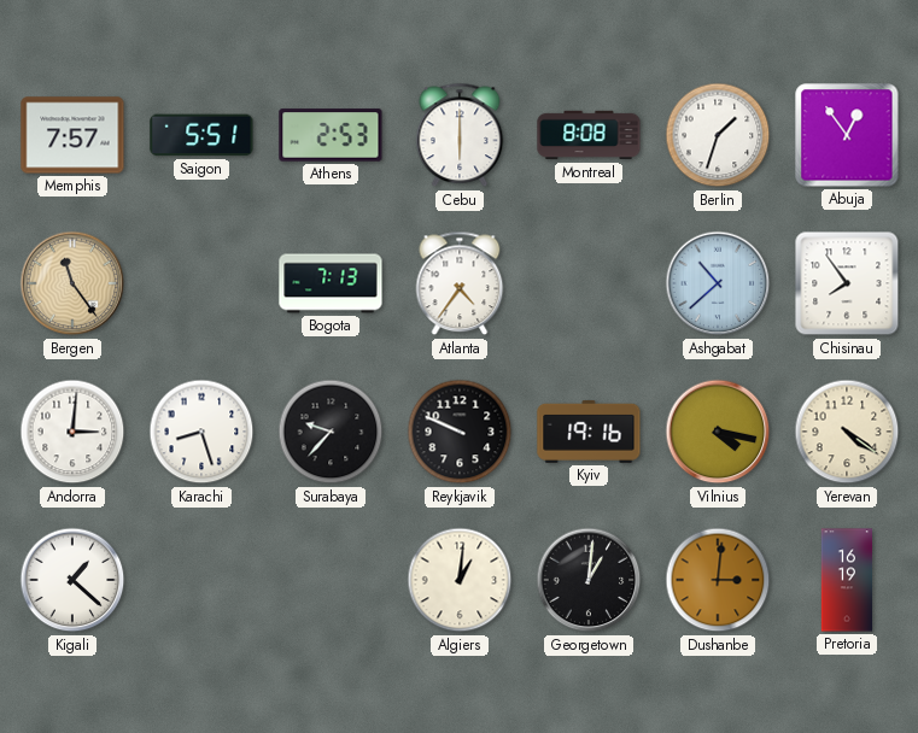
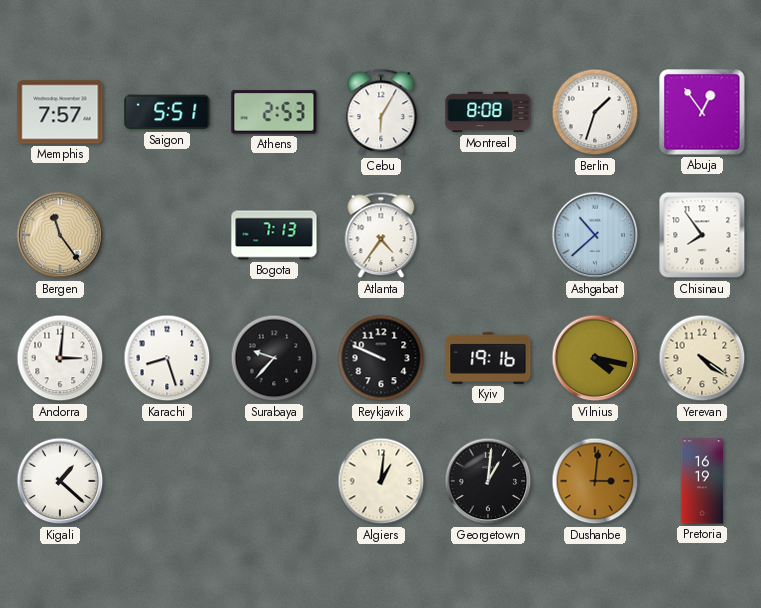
Cebu: 6:00 -> 6:05 (381, 112)
